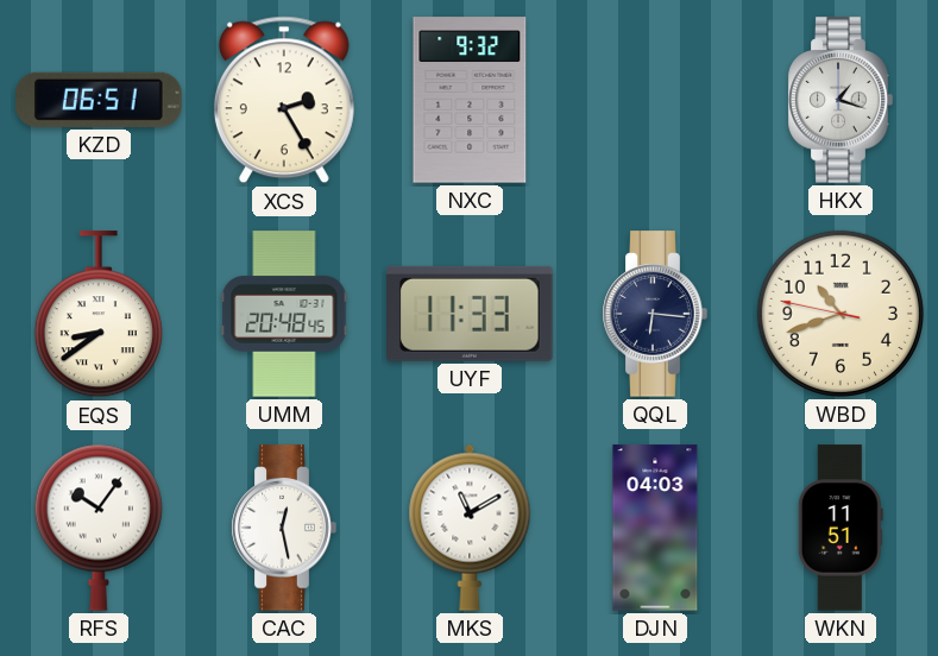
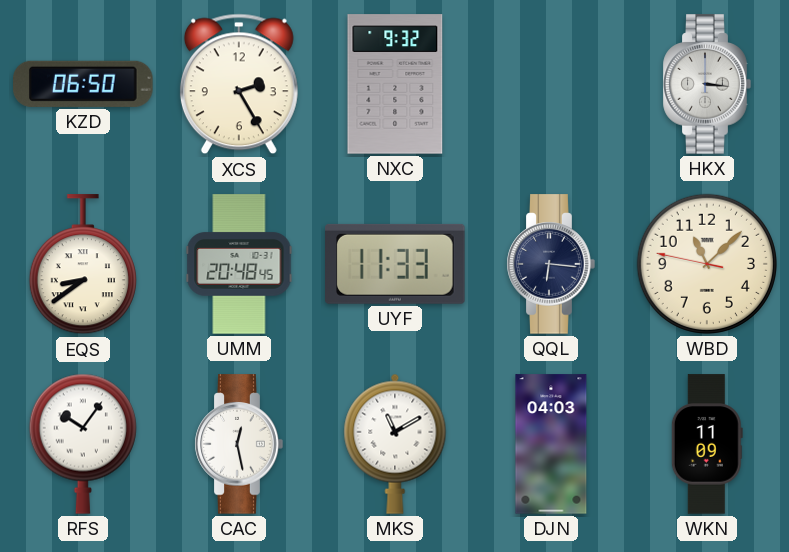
KZD: 06:51 -> 06:50 (83, 84)
HKX: 1:18 -> 3:16 (707, 84)
WBD: 10:41 -> 11:07 (707, 264)
WKN: 11:51 -> 11:09 (707, 444)
